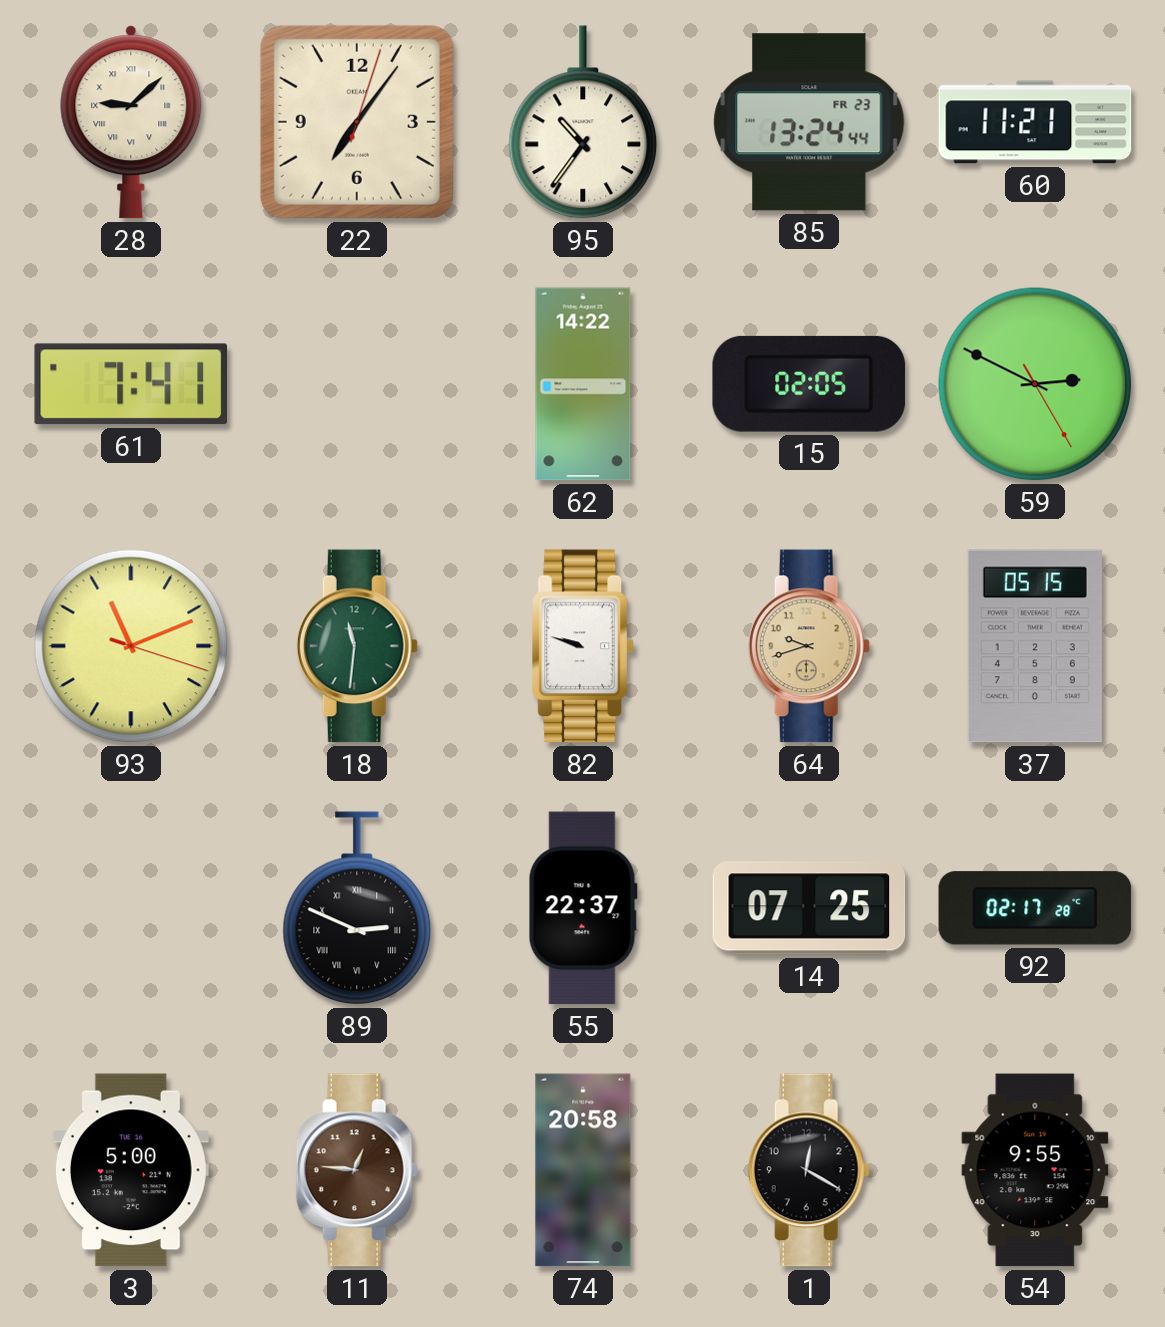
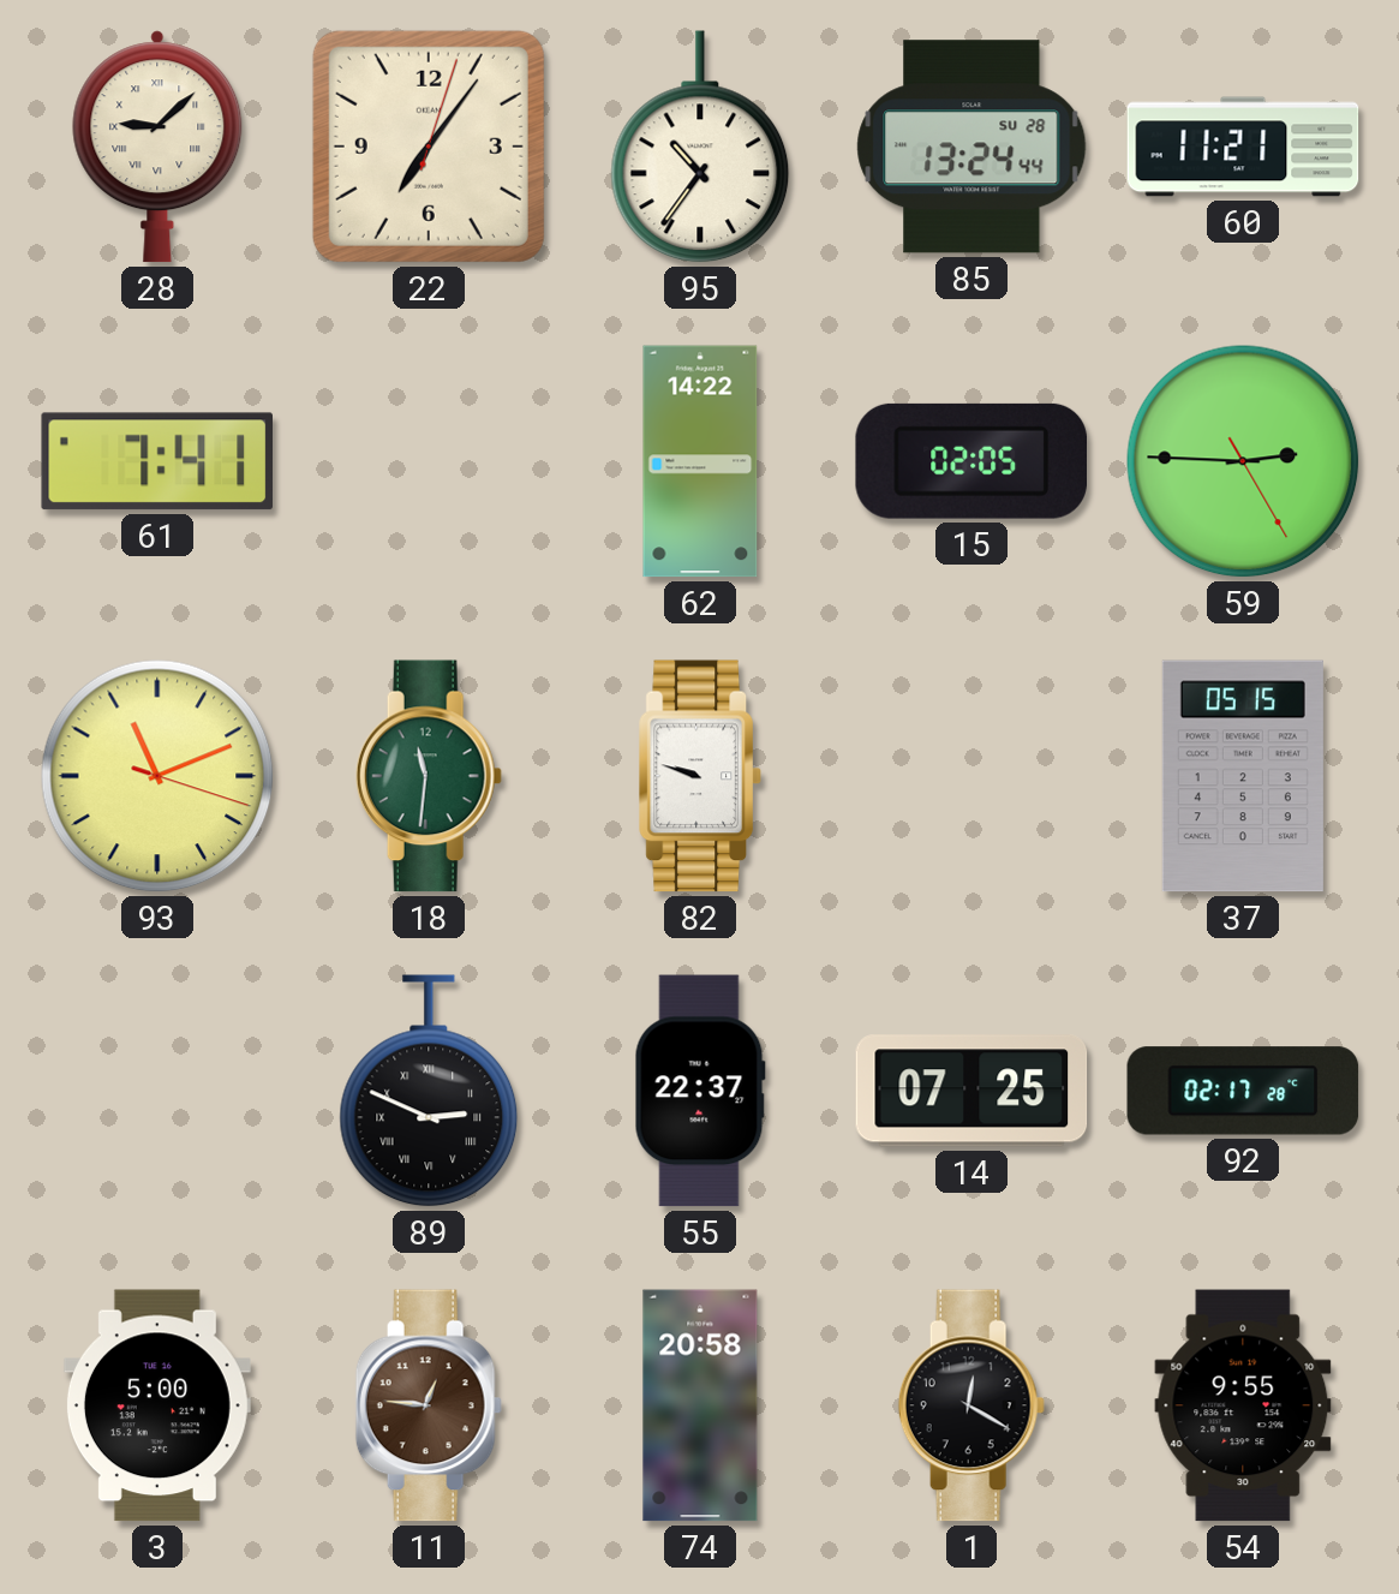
85 date: FR 23 -> SU 28 (971, 147)
59: 2:49 -> 2:45 (1243, 461)
64: 9:42 -> none (809, 646)
